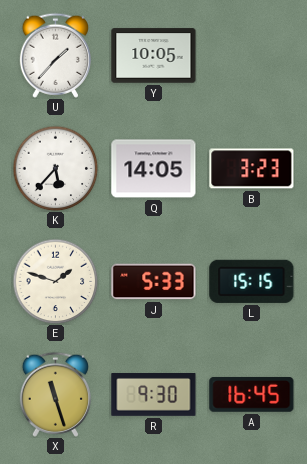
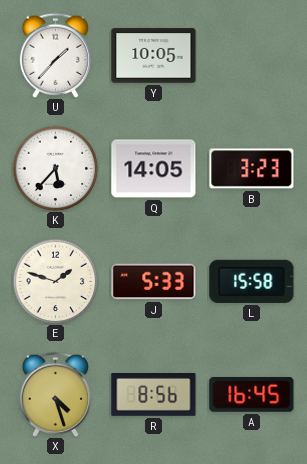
L: 15:15 -> 15:58 (252, 281)
X: 11:27 -> 4:27 (55, 394)
R: 9:30 -> 8:56 (154, 395)
